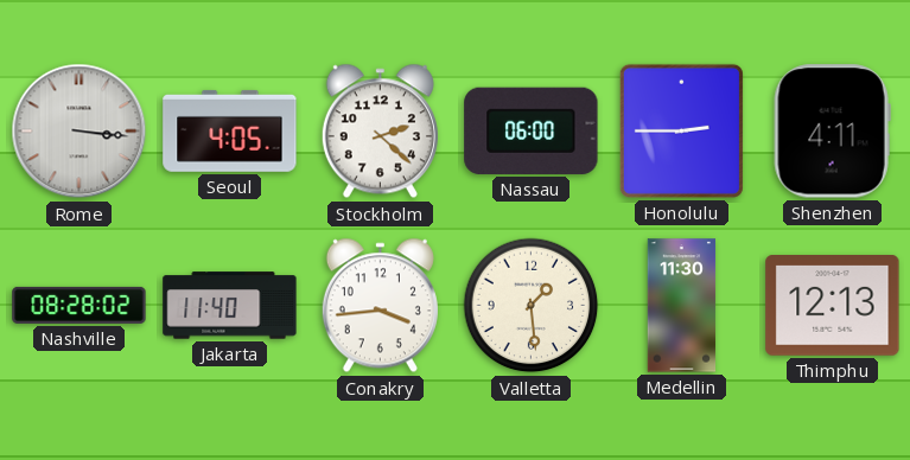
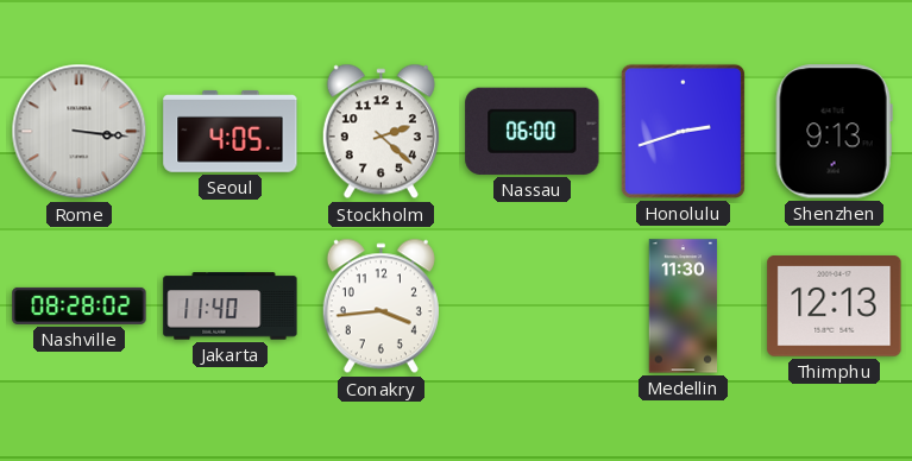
Honolulu: 2:45 -> 2:42 (683, 131)
Shenzhen: 4:11 -> 9:13 (834, 132)
Valletta: 1:29 -> none (532, 306)
